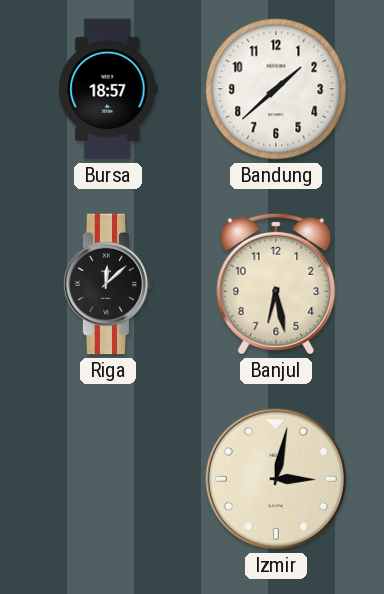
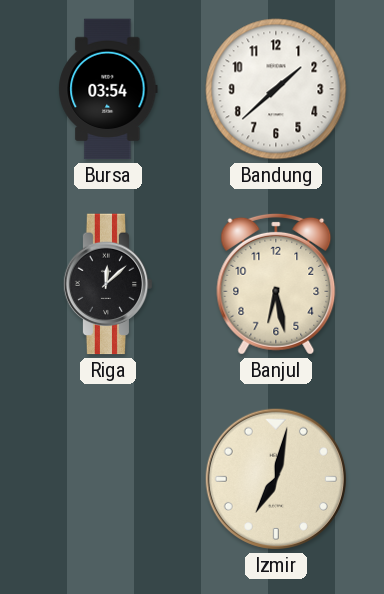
Bursa: 18:57 -> 03:54 (108, 89)
Izmir: 3:02 -> 7:02 (276, 479)
